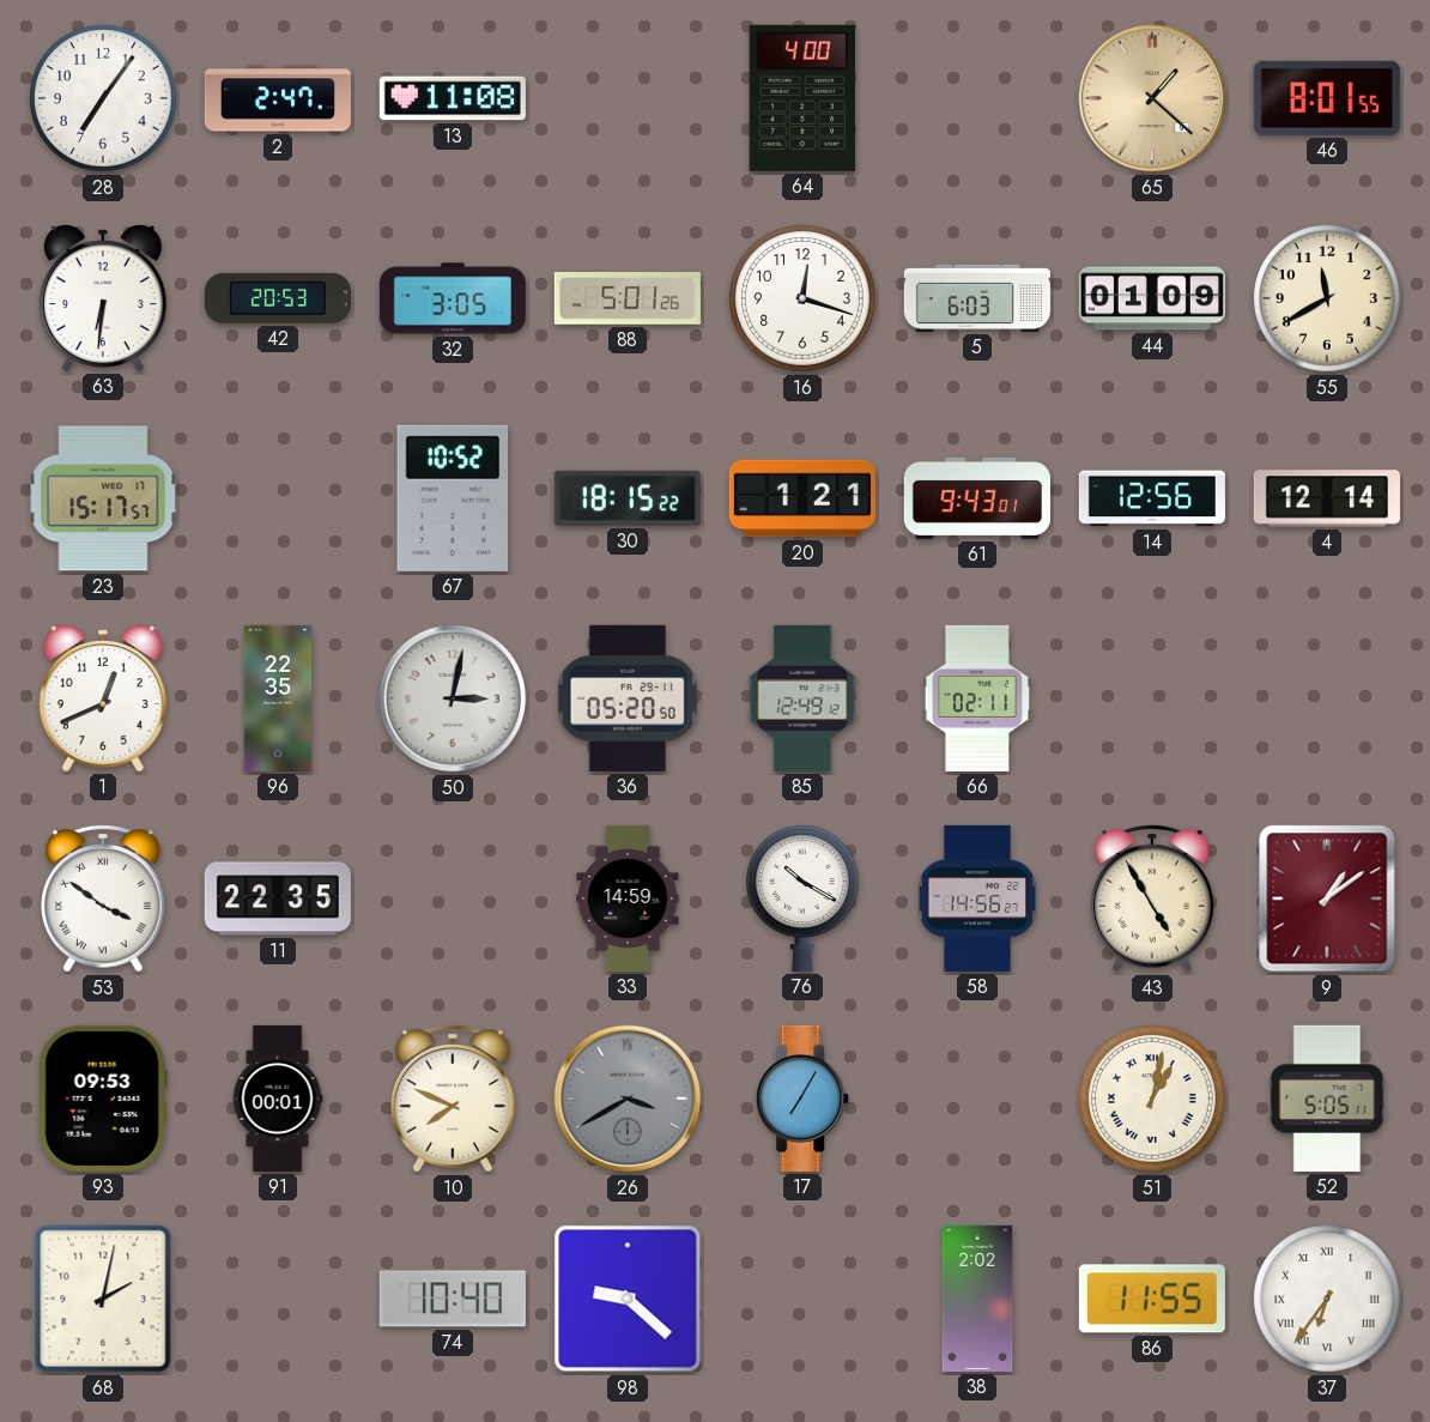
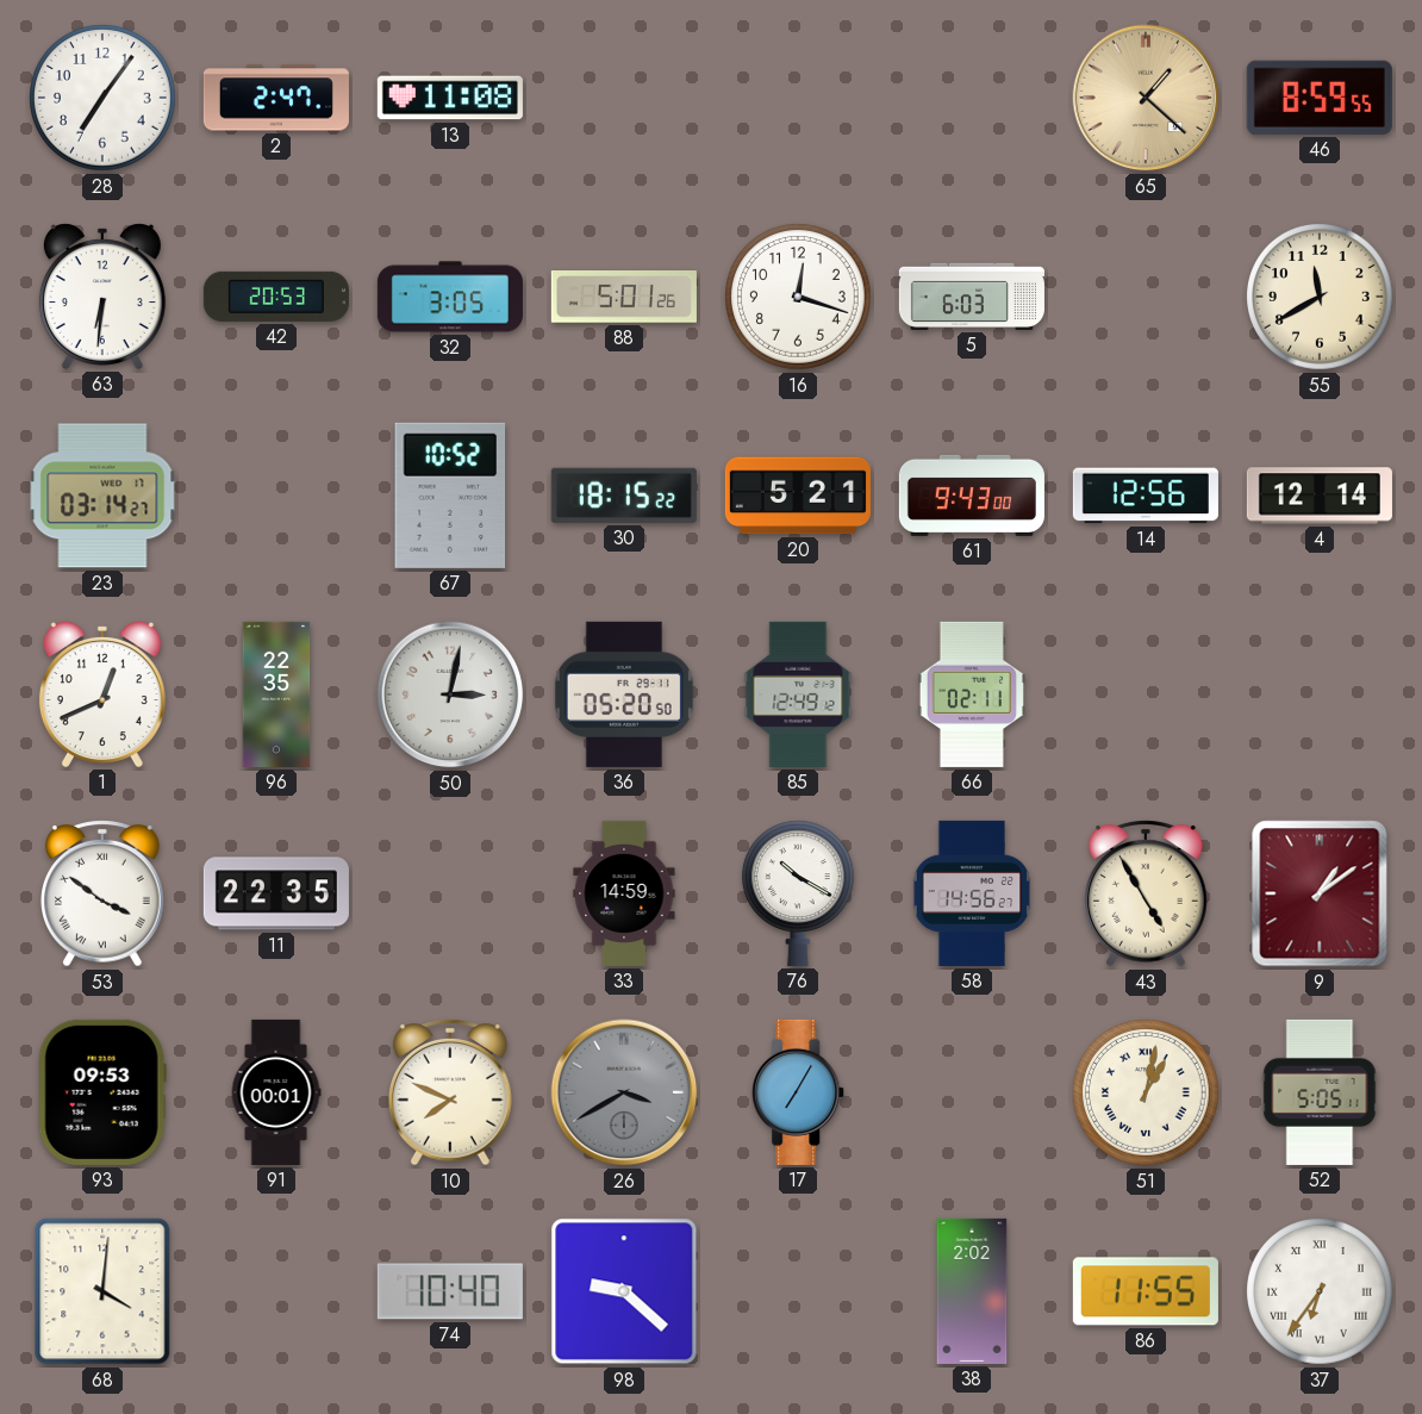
64: 4:00 -> none (801, 98)
46: 8:01 -> 8:59 (1320, 98)
44: 01:09 -> none (1152, 298)
23: 15:17 -> 03:14 (102, 496)
20: 1:21 -> 5:21 (798, 496)
61: 9:43:01 -> 9:43:00 (972, 496)
68: 2:02 -> 4:01 (102, 1291)
